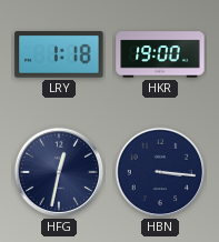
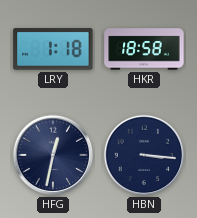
HKR: 19:00 -> 18:58 (144, 49)
